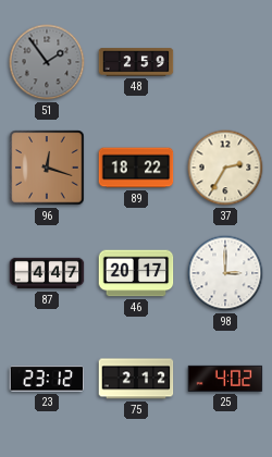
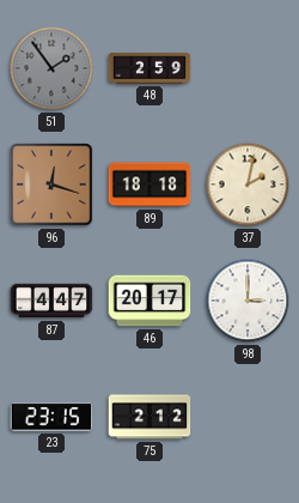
89: 18:22 -> 18:18 (149, 184)
37: 2:35 -> 2:02 (248, 184)
23: 23:12 -> 23:15 (51, 417)
25: 4:02 -> none (225, 379)
